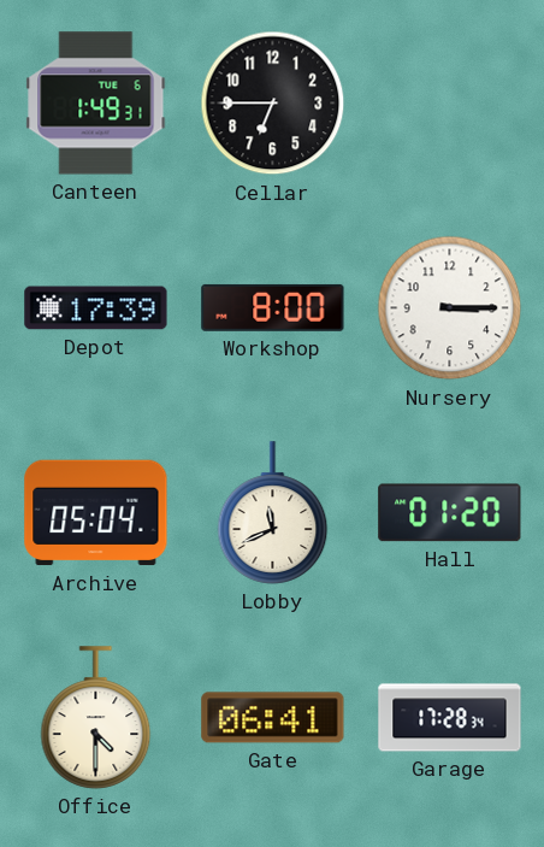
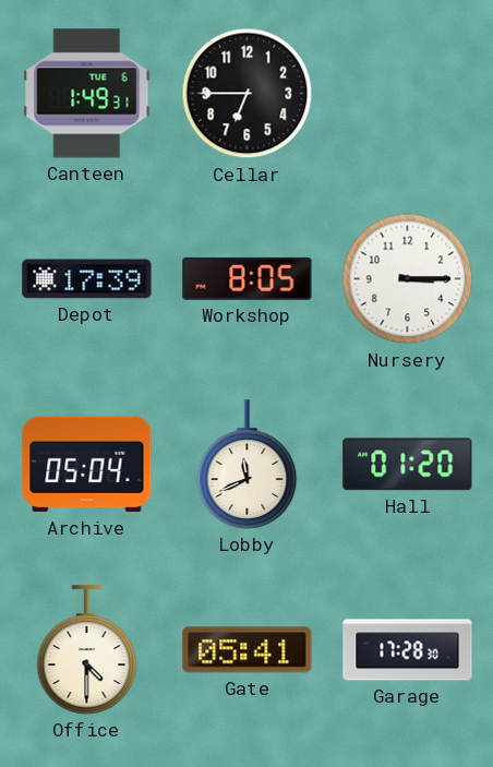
Workshop: 8:00 -> 8:05 (248, 278)
Gate: 06:41 -> 05:41 (248, 650)
Garage: 17:28:34 -> 17:28:30 (408, 650)
